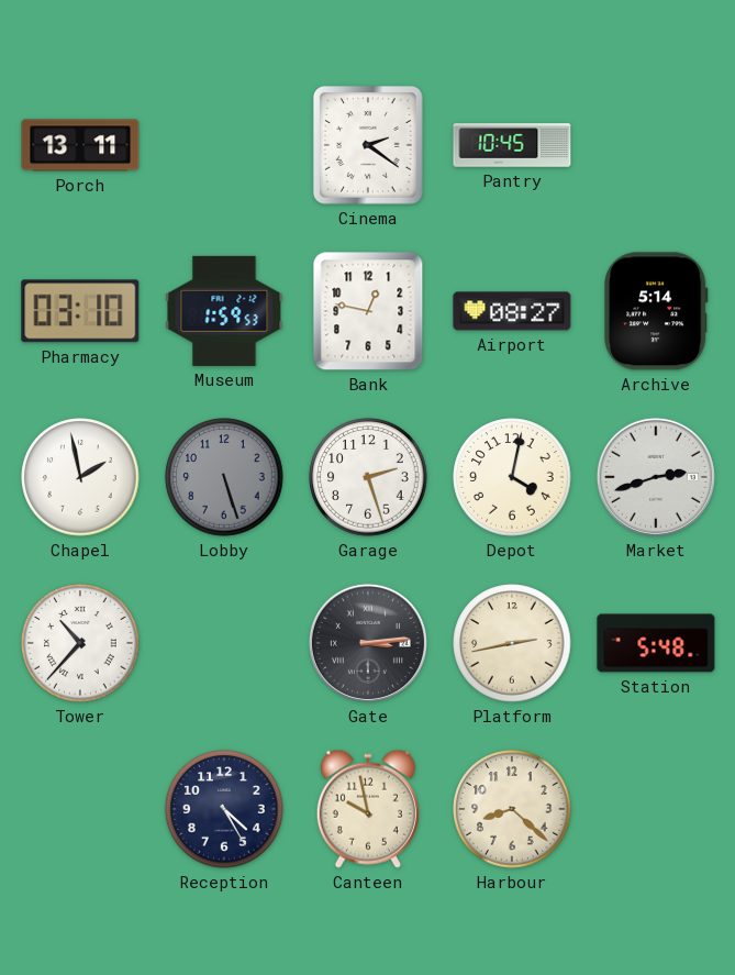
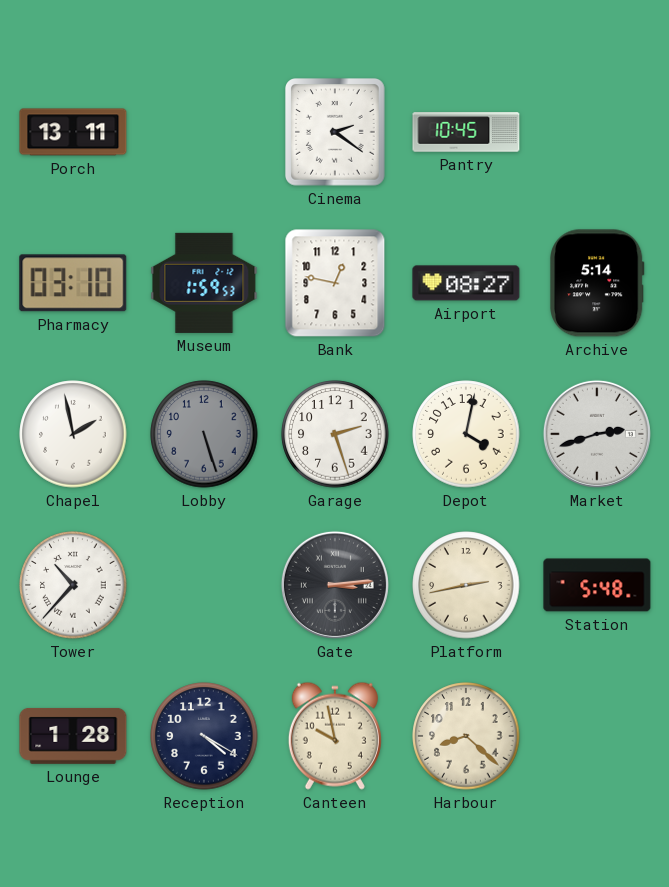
Lounge: none -> 1:28 (73, 736)
Reception: 4:25 -> 4:20 (204, 736)
